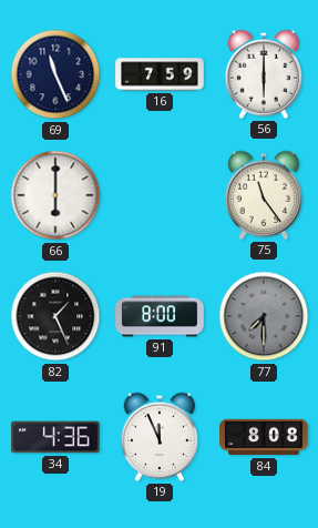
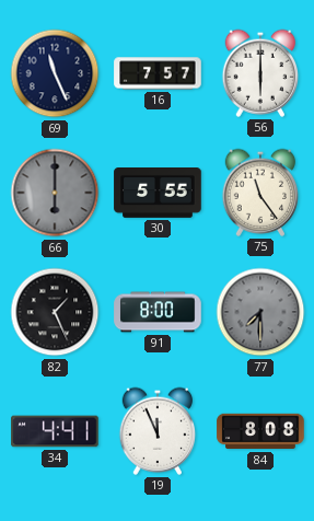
16: 7:59 -> 7:57 (158, 73)
66 dial: white -> grey (55, 193)
30: none -> 5:55 (158, 194)
34: 4:36 -> 4:41 (55, 431)
